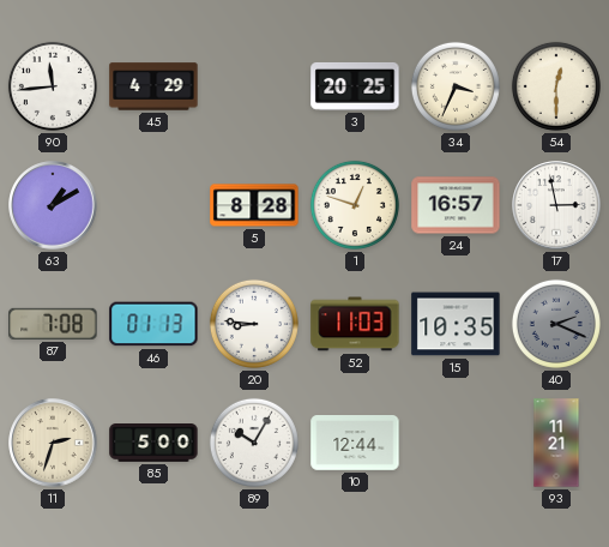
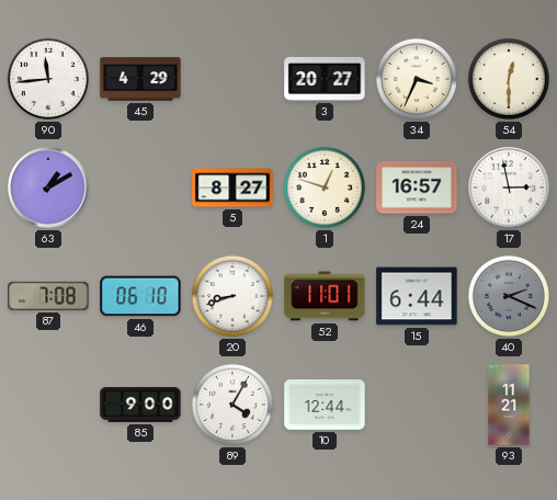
3: 20:25 -> 20:27 (325, 79)
5: 8:28 -> 8:27 (232, 187)
46: 01:13 -> 06:10 (140, 296)
20: 8:46 -> 8:42 (232, 296)
52: 11:03 -> 11:01 (325, 296)
15: 10:35 -> 6:44 (417, 296)
11: 2:33 -> none (53, 443)
85: 5:00 -> 9:00 (140, 406)
89: 10:05 -> 4:05 (232, 405)
